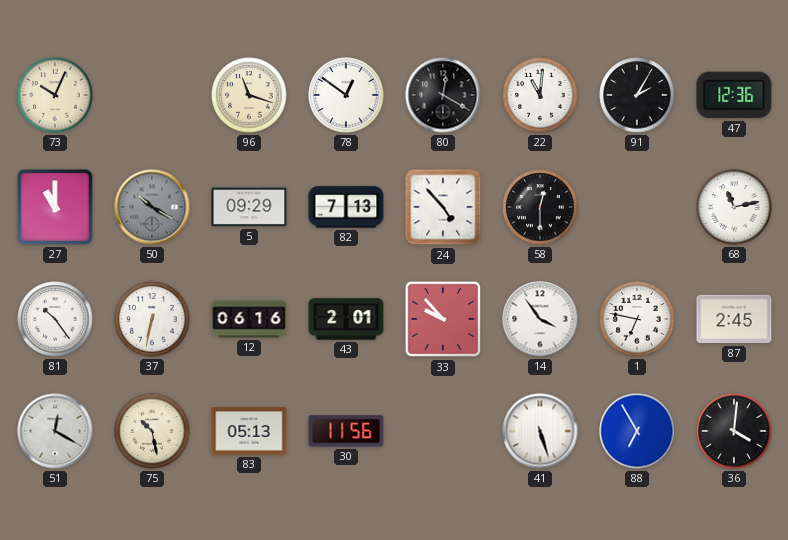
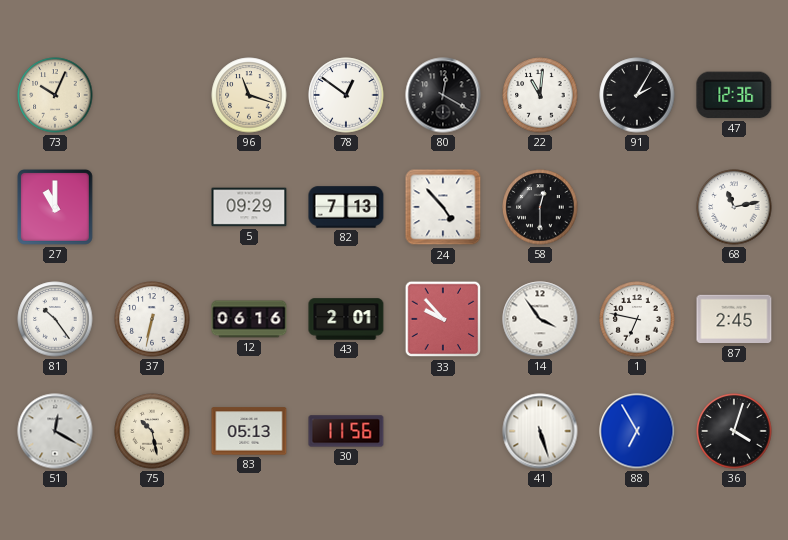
50: 10:20 -> none (152, 207)
36: 4:01 -> 4:03 (734, 431)
